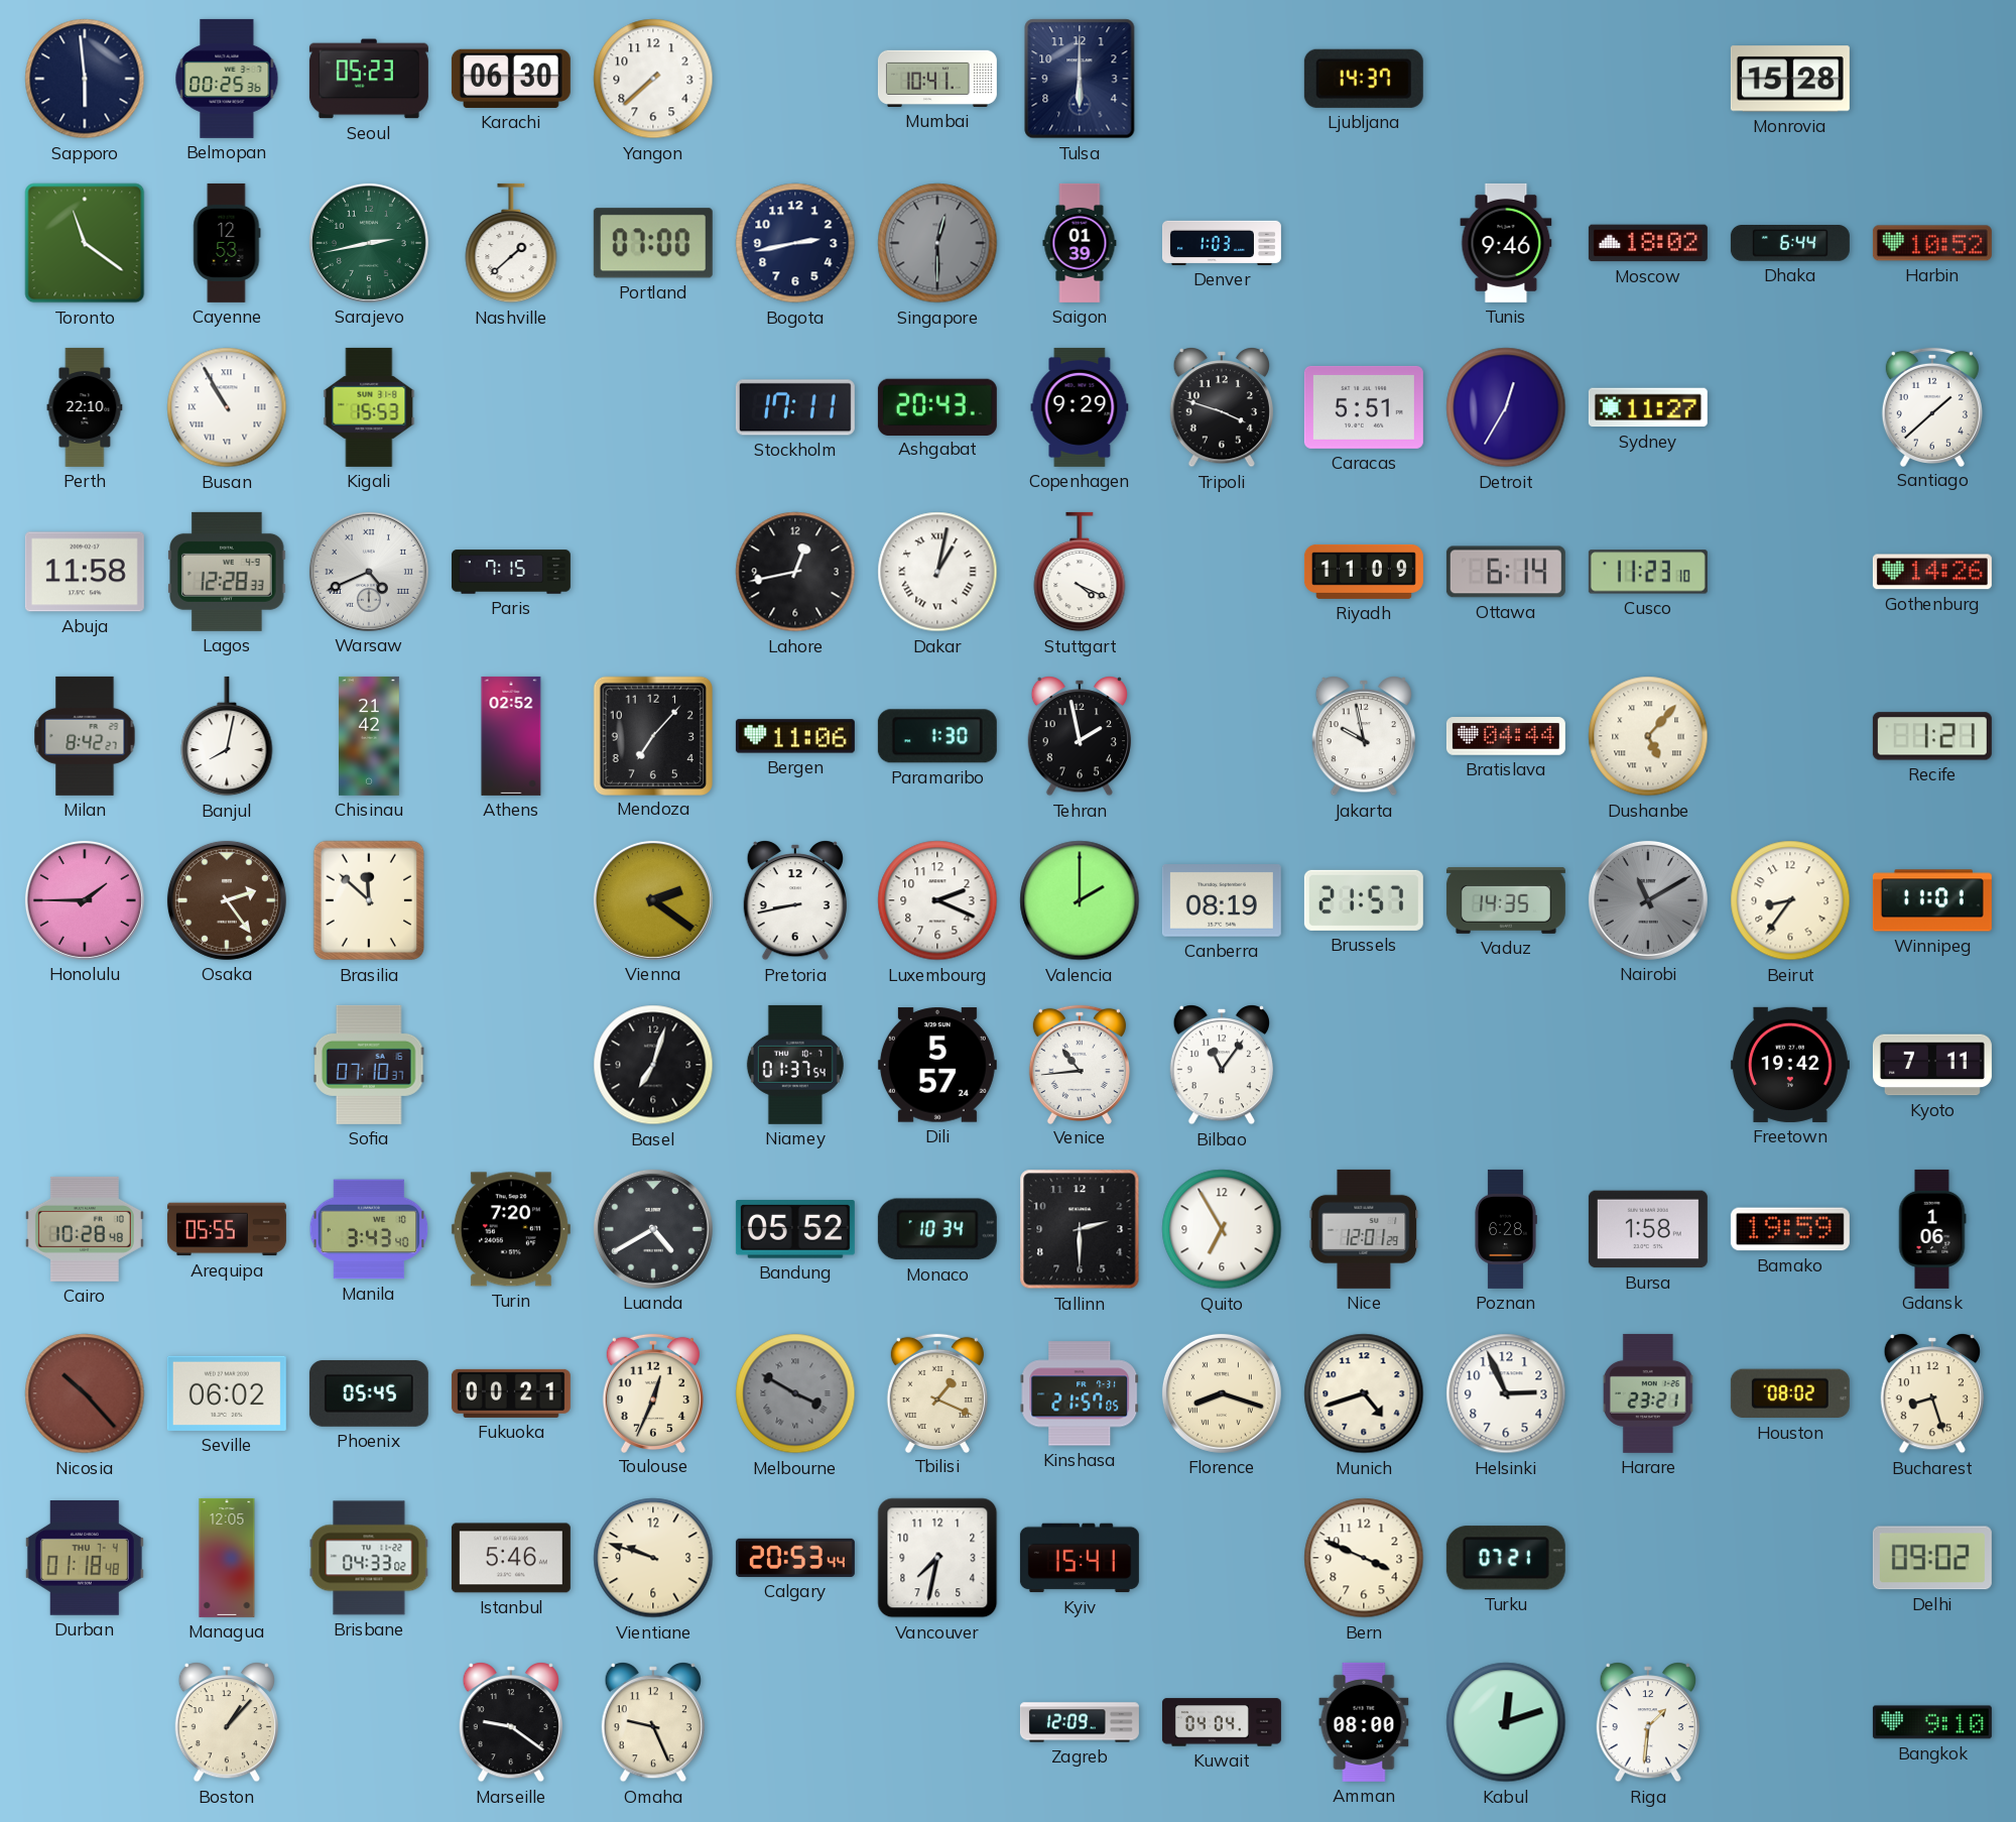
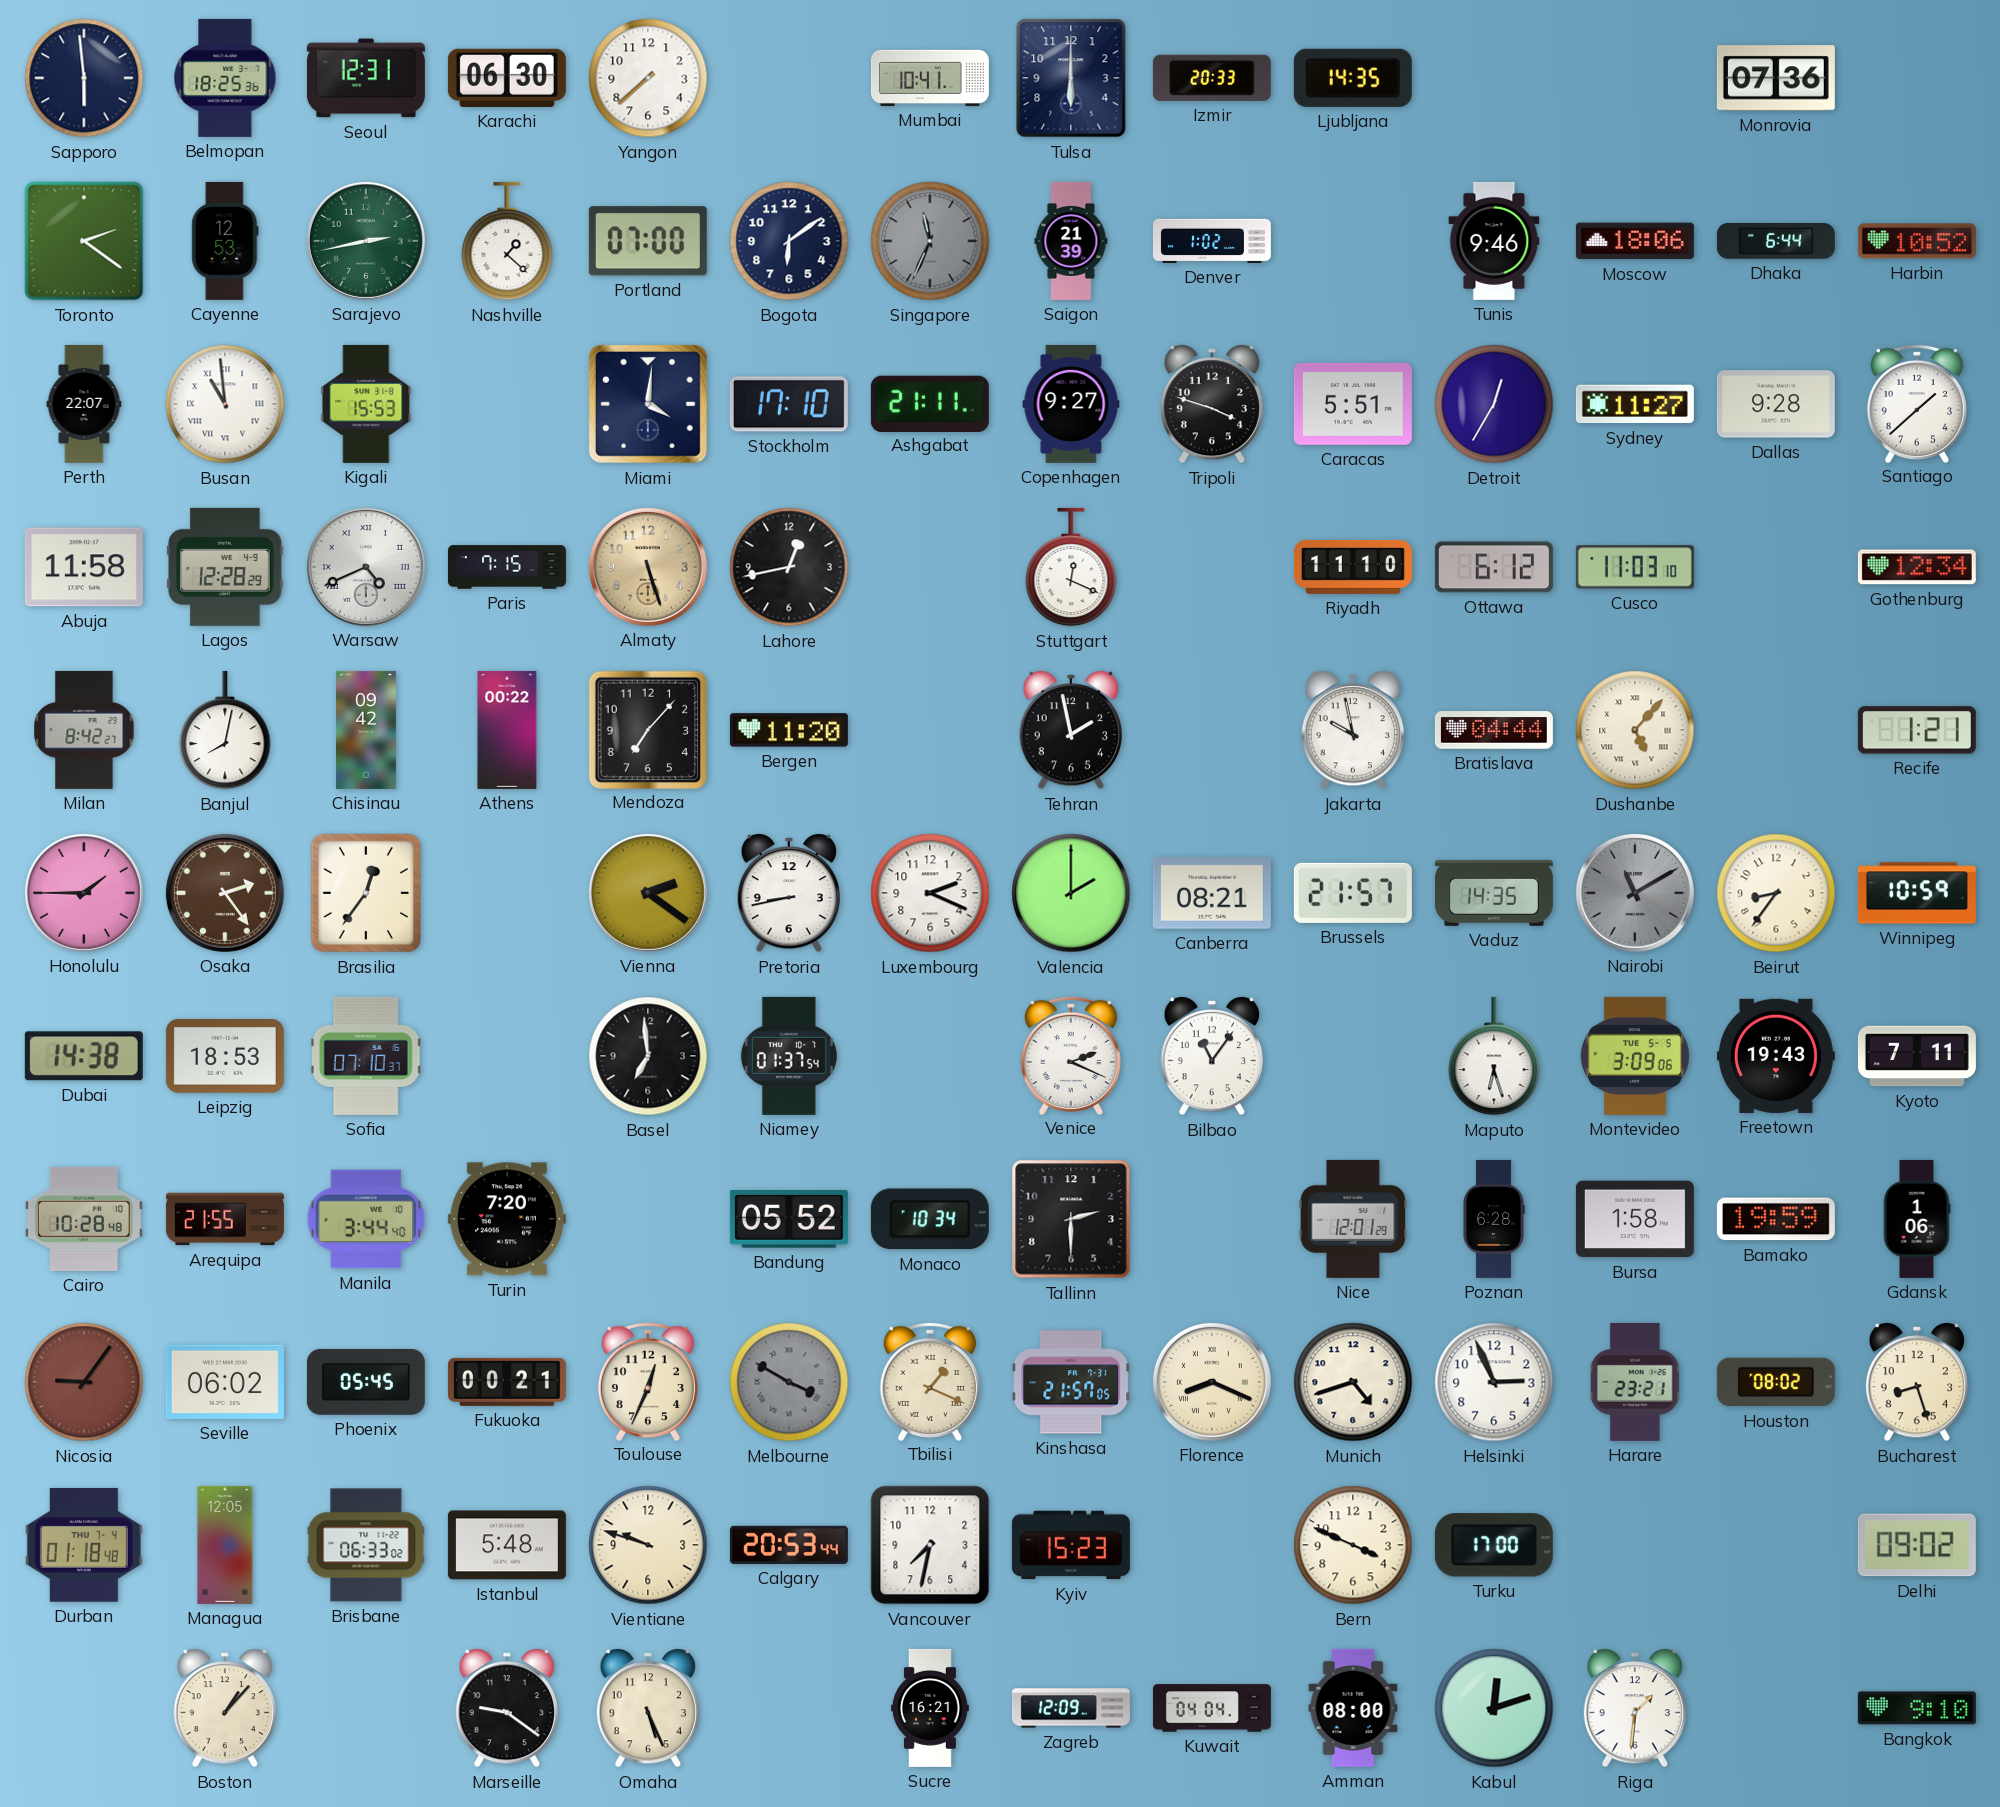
Belmopan: 00:25 -> 18:25 (225, 78)
Seoul: 05:23 -> 12:31 (366, 78)
Izmir: none -> 20:33 (1212, 78)
Ljubljana: 14:37 -> 14:35 (1353, 78)
Monrovia: 15:28 -> 07:36 (1776, 78)
Toronto: 11:21 -> 2:21 (84, 241)
Nashville: 1:38 -> 1:22 (507, 241)
Bogota: 2:43 -> 6:09 (789, 241)
Singapore: 12:30 -> 11:34 (930, 241)
Saigon: 01:39 -> 21:39 (1071, 241)
Denver: 1:03 -> 1:02 (1212, 241)
Moscow: 18:02 -> 18:06 (1635, 241)
Perth: 22:10 -> 22:07 (84, 404)
Busan: 10:55 -> 10:59 (225, 404)
Miami: none -> 4:01 (648, 404)
Stockholm: 17:11 -> 17:10 (789, 404)
Ashgabat: 20:43 -> 21:11 (930, 403)
Copenhagen: 9:29 -> 9:27 (1071, 404)
Dallas: none -> 9:28 (1776, 404)
Lagos: 12:28:33 -> 12:28:29 (225, 567)
Almaty: none -> 5:27 (648, 567)
Dakar: 1:02 -> none (937, 572)
Stuttgart: 4:19 -> 12:19 (1071, 567)
Riyadh: 11:09 -> 11:10 (1353, 567)
Ottawa: 6:14 -> 6:12 (1494, 567)
Cusco: 11:23 -> 11:03 (1635, 567)
Gothenburg: 14:26 -> 12:34 (1917, 567)
Chisinau: 21:42 -> 09:42 (366, 730)
Athens: 02:52 -> 00:22 (507, 730)
Bergen: 11:06 -> 11:20 (789, 730)
Paramaribo: 1:30 -> none (937, 736)
Brasilia: 11:52 -> 12:36 (366, 893)
Canberra: 08:19 -> 08:21 (1212, 894)
Winnipeg: 11:01 -> 10:59 (1917, 893)
Dubai: none -> 14:38 (84, 1056)
Leipzig: none -> 18:53 (225, 1056)
Basel: 7:03 -> 6:59 (648, 1056)
Dili: 5:57 -> none (937, 1065)
Venice: 10:44 -> 2:19 (1071, 1055)
Maputo: none -> 6:27 (1494, 1056)
Montevideo: none -> 3:09 (1635, 1056)
Freetown: 19:42 -> 19:43 (1776, 1056)
Arequipa: 05:55 -> 21:55 (225, 1219)
Manila: 3:43 -> 3:44 (366, 1219)
Luanda: 4:40 -> none (653, 1229)
Quito: 6:55 -> none (1222, 1229)
Nicosia: 10:23 -> 9:06 (84, 1382)
Florence: 8:18 -> 8:19 (1212, 1382)
Brisbane: 04:33 -> 06:33 (366, 1545)
Istanbul: 5:46 -> 5:48 (507, 1545)
Kyiv: 15:41 -> 15:23 (1071, 1545)
Turku: 07:21 -> 17:00 (1494, 1545)
Omaha: 9:26 -> 5:26 (647, 1708)
Sucre: none -> 16:21 (930, 1708)
